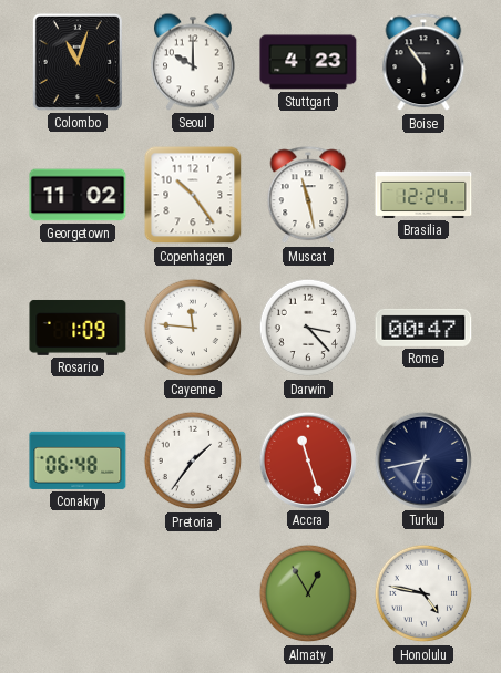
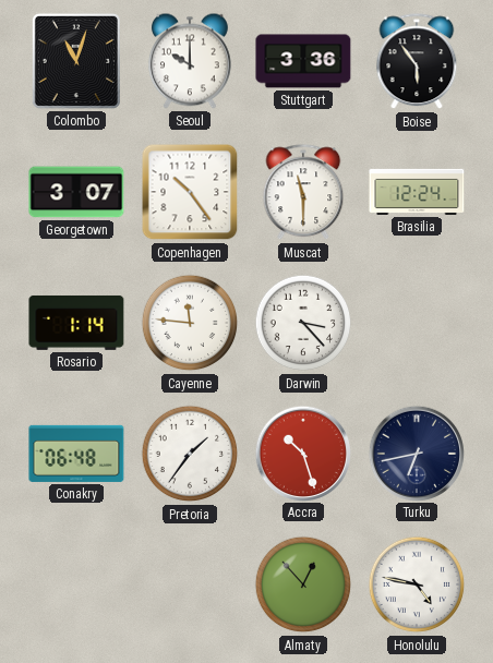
Stuttgart: 4:23 -> 3:36 (303, 61)
Georgetown: 11:02 -> 3:07 (76, 192)
Muscat: 11:28 -> 11:30 (303, 193)
Rosario: 1:09 -> 1:14 (76, 323)
Rome: 00:47 -> none (423, 328)
Accra: 11:27 -> 10:27 (302, 453)
Almaty: 12:55 -> 12:53 (303, 584)
